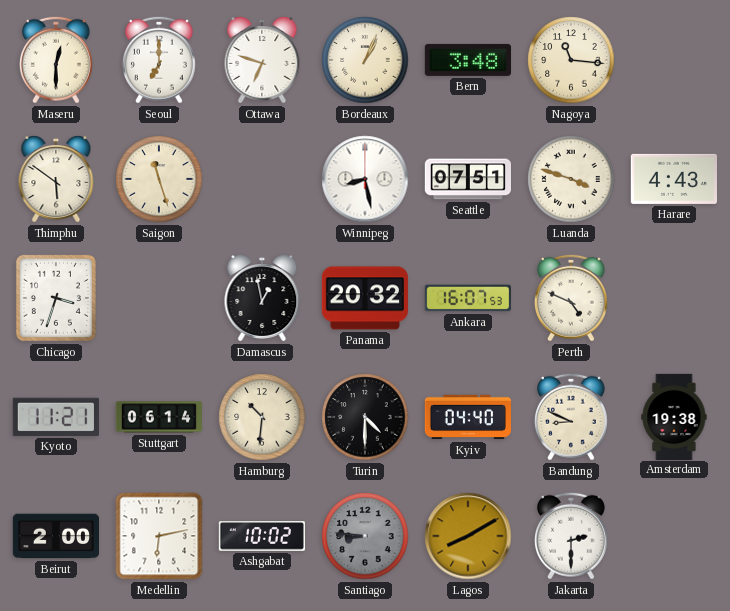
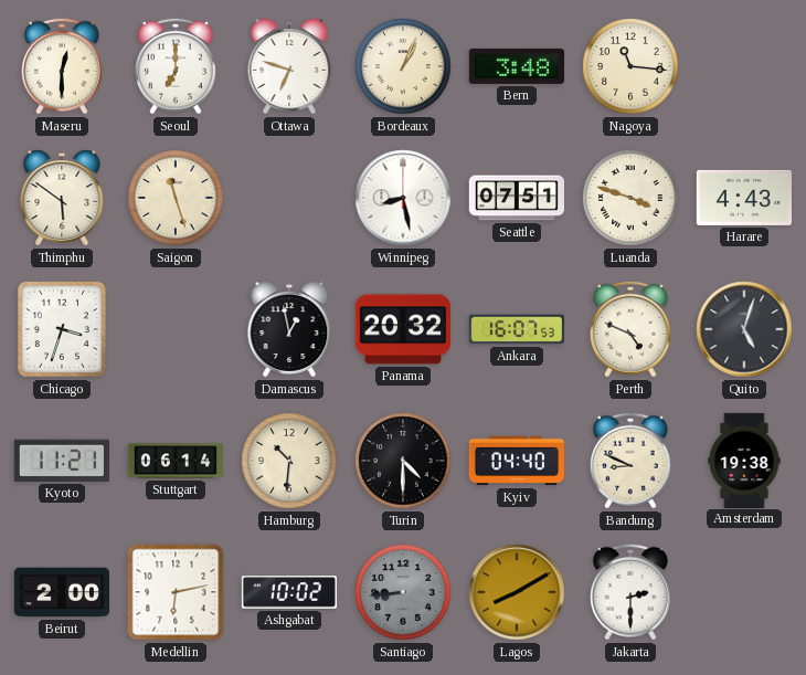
Quito: none -> 5:03 (744, 329)
Santiago: 8:46 -> 8:44 (403, 592)
